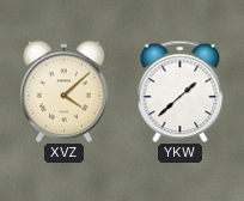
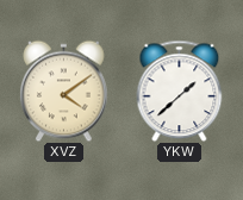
XVZ: 4:08 -> 4:09 (64, 90)
